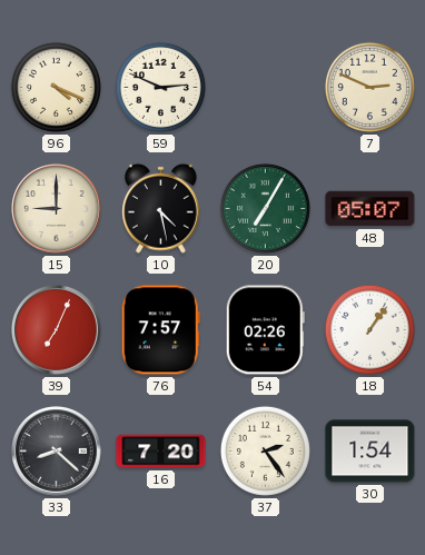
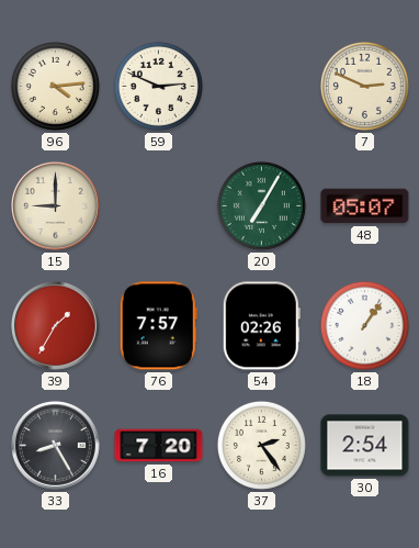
96: 4:19 -> 4:14 (55, 86)
10: 4:28 -> none (160, 208)
39: 7:04 -> 1:35 (56, 326)
33: 8:22 -> 8:25 (56, 446)
30: 1:54 -> 2:54 (365, 446)
